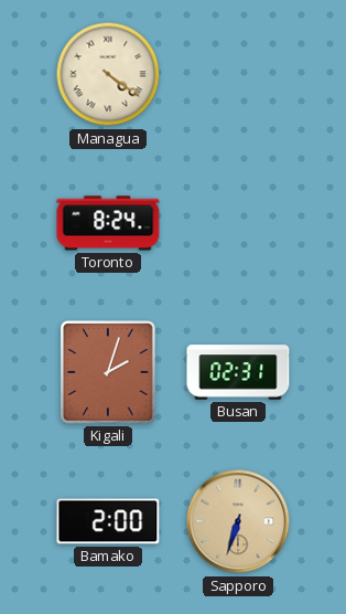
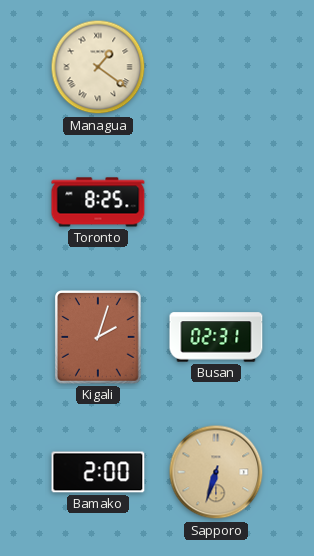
Managua: 4:21 -> 1:21 (98, 67)
Toronto: 8:24 -> 8:25 (98, 202)
